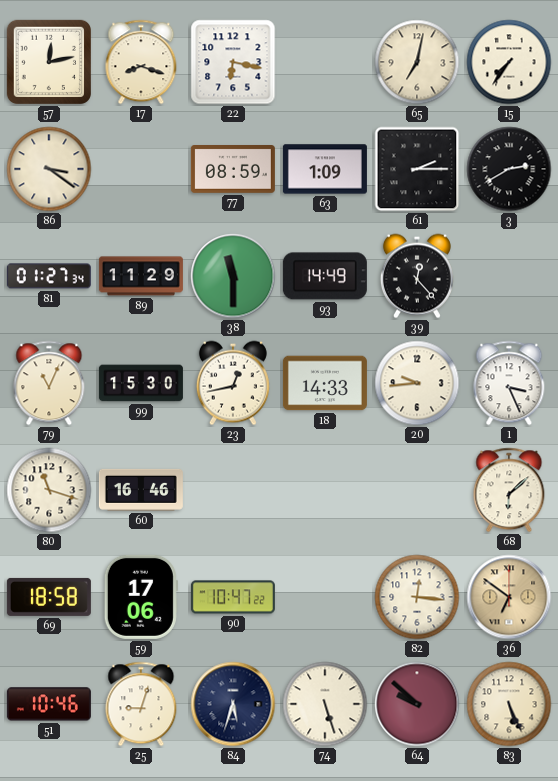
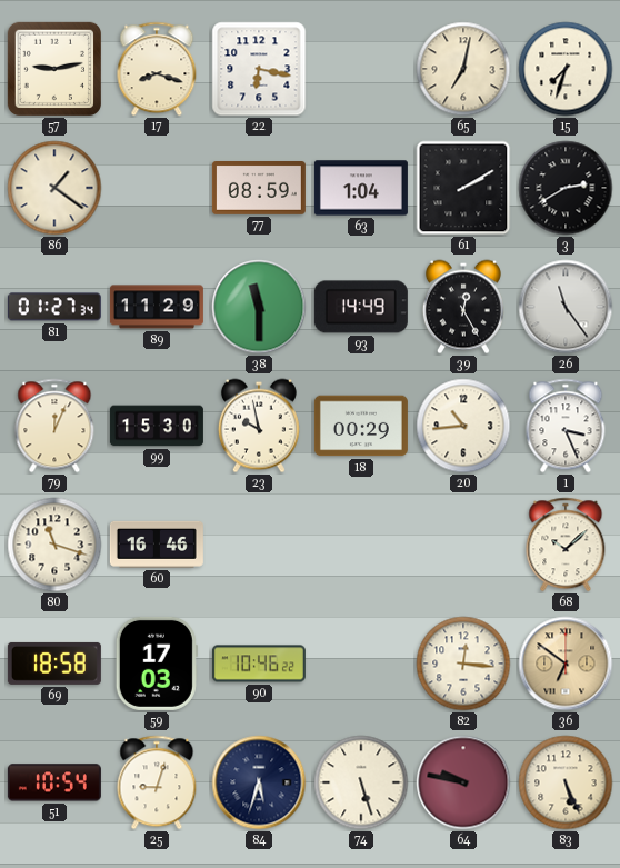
57: 12:13 -> 9:13 (54, 69)
15: 7:36 -> 7:33 (566, 69)
86: 3:21 -> 1:21 (54, 188)
63: 1:09 -> 1:04 (361, 188)
61: 2:15 -> 2:10 (463, 188)
39: 12:23 -> 12:25 (463, 307)
26: none -> 11:24 (566, 307)
79: 11:04 -> 12:04 (54, 426)
23: 12:43 -> 9:58 (259, 426)
18: 14:33 -> 00:29 (361, 426)
20: 9:44 -> 10:44 (463, 426)
68: 6:08 -> 10:08 (566, 545)
59: 17:06 -> 17:03 (157, 664)
90: 10:47 -> 10:46 (259, 664)
51: 10:46 -> 10:54 (54, 782)
64: 9:52 -> 9:47 (463, 782)
